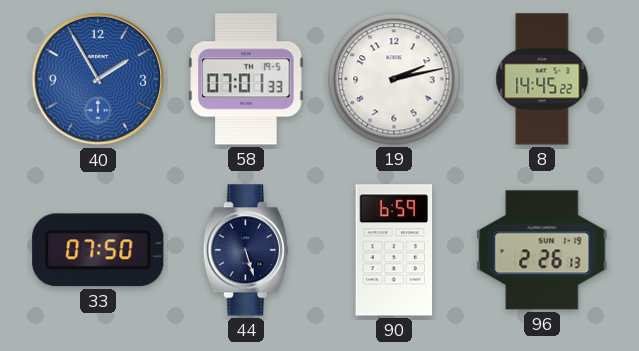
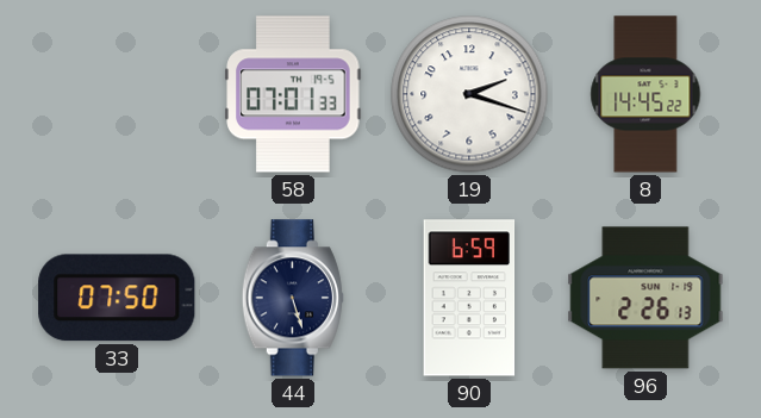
40: 1:55 -> none (98, 79)
19: 2:13 -> 2:18 (469, 94)
